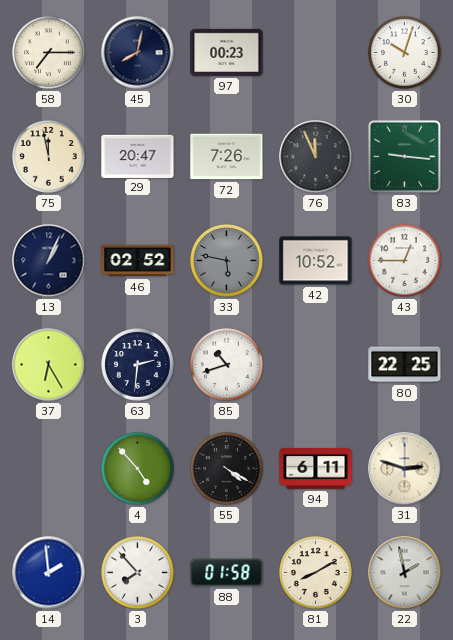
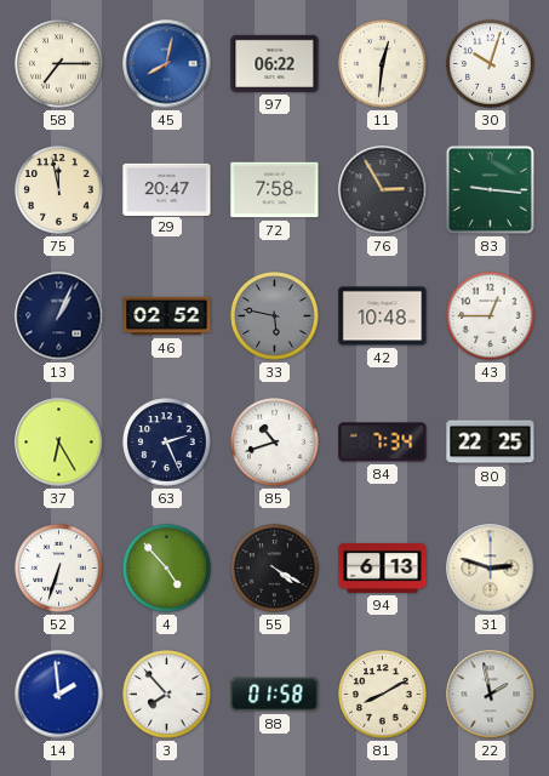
45 dial: navy -> blue (167, 64)
97: 00:23 -> 06:22 (275, 63)
11: none -> 12:31 (383, 64)
72: 7:26 -> 7:58 (275, 190)
76: 11:56 -> 2:55 (383, 190)
42: 10:52 -> 10:48 (383, 316)
63: 2:31 -> 2:26 (167, 443)
84: none -> 7:34 (383, 443)
52: none -> 6:33 (59, 569)
94: 6:11 -> 6:13 (383, 567)
